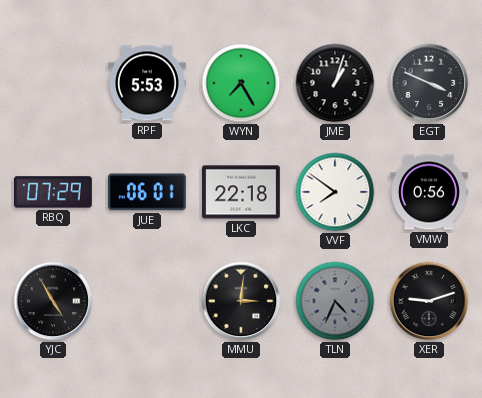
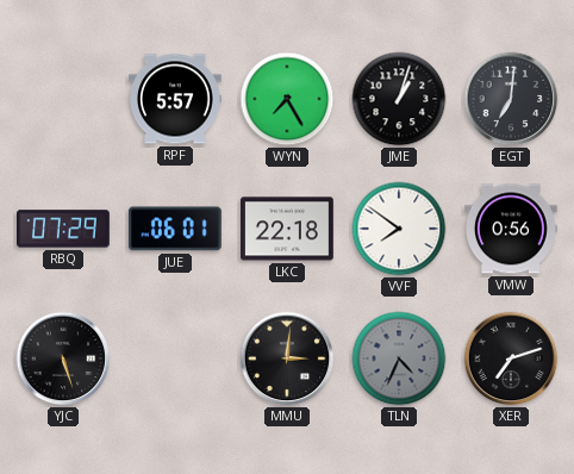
RPF: 5:53 -> 5:57 (176, 99)
EGT: 3:49 -> 7:01 (511, 99)
YJC: 4:55 -> 5:27 (63, 358)
XER: 9:12 -> 7:12 (511, 358)
